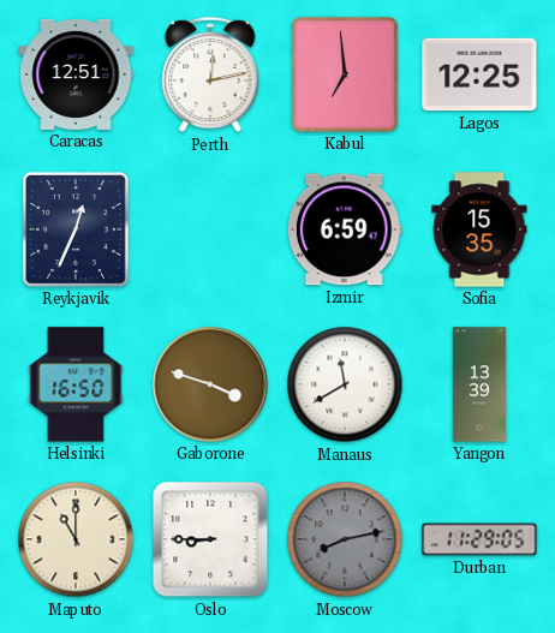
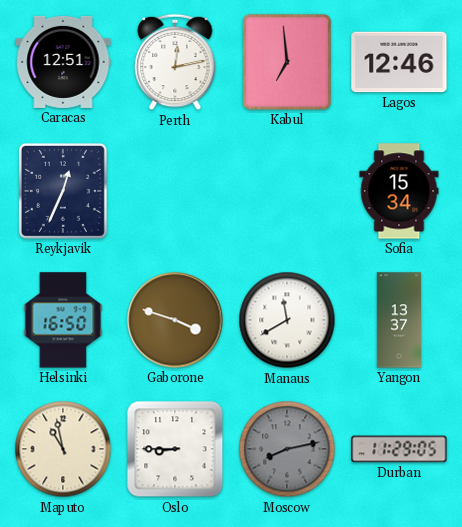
Lagos: 12:25 -> 12:46 (399, 62)
Izmir: 6:59 -> none (345, 229)
Sofia: 15:35 -> 15:34 (399, 191)
Yangon: 13:39 -> 13:37 (398, 320)
Maputo: 11:00 -> 10:58 (63, 449)
